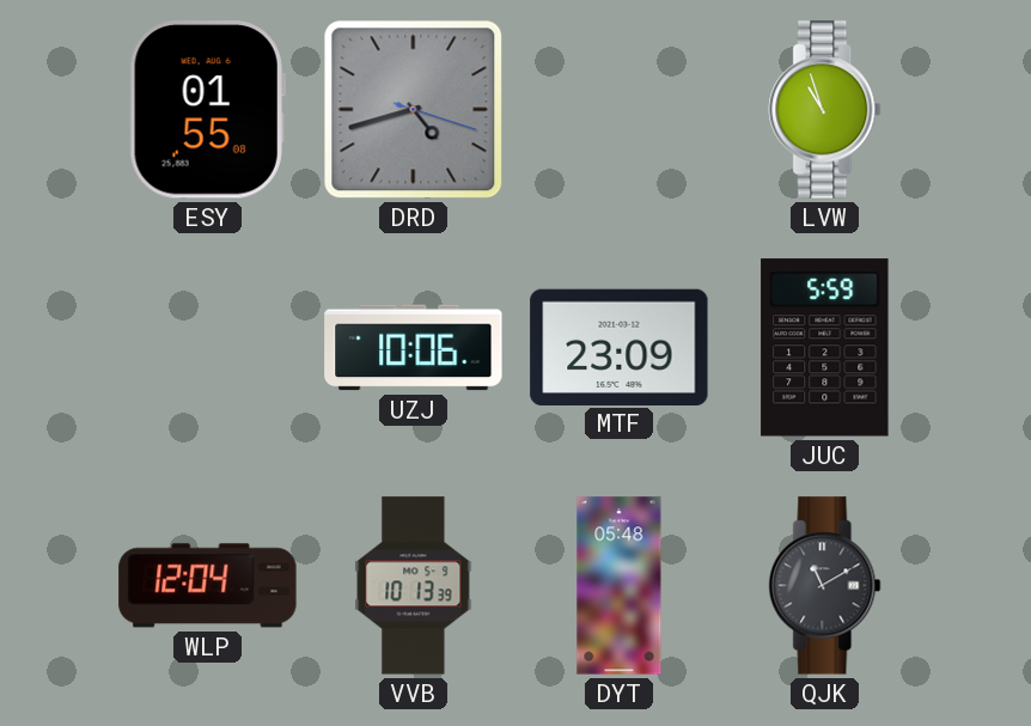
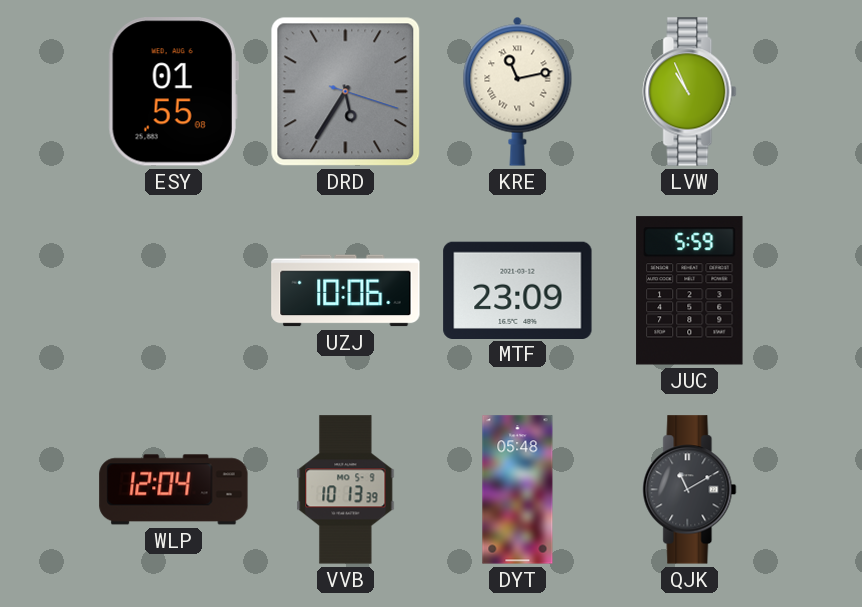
DRD: 4:42 -> 5:35 (346, 92)
KRE: none -> 11:13 (518, 91)
LVW: 10:57 -> 10:56 (690, 92)
